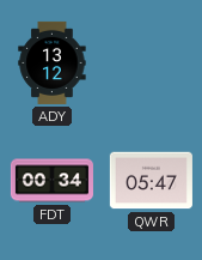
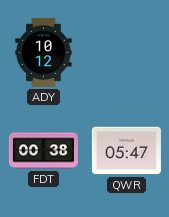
ADY: 13:12 -> 10:12 (44, 52)
FDT: 00:34 -> 00:38 (43, 151)
